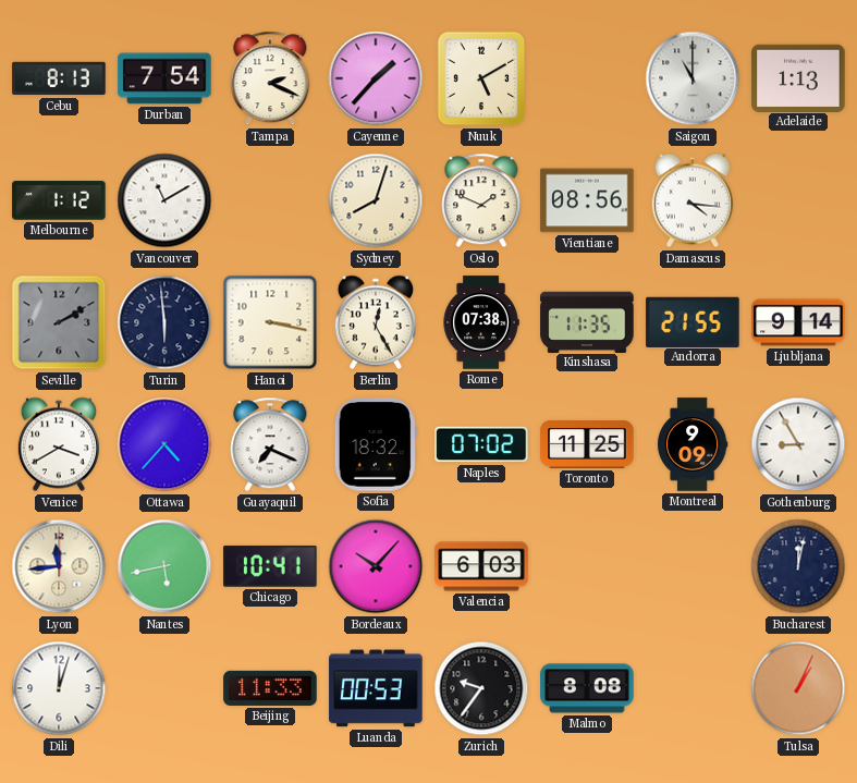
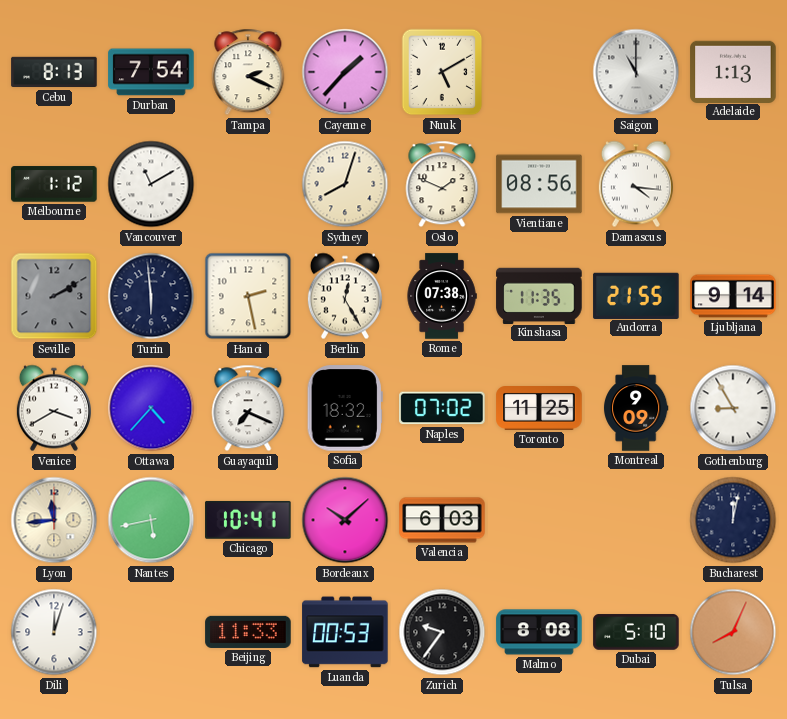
Hanoi: 3:17 -> 2:28 (248, 296)
Bordeaux: 10:07 -> 10:08 (345, 520)
Dubai: none -> 5:10 (636, 632)
Tulsa: 1:04 -> 8:04 (733, 632)
